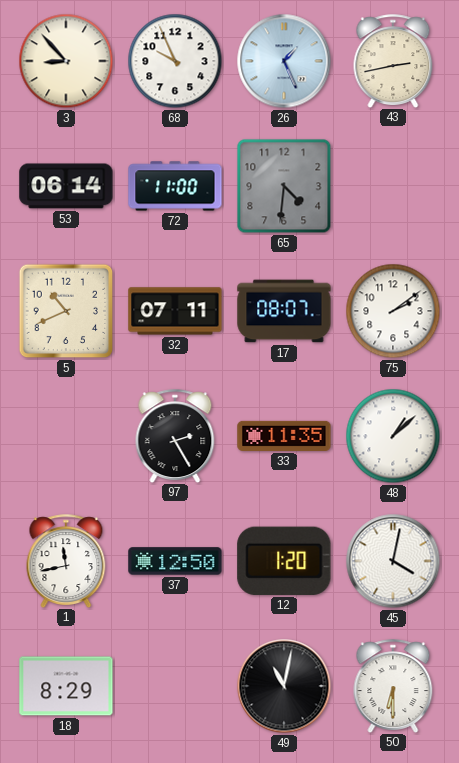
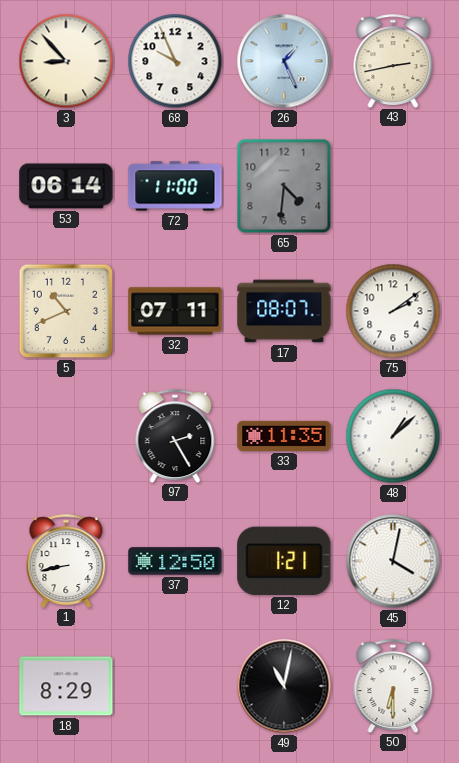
1: 11:43 -> 8:43 (66, 561)
12: 1:20 -> 1:21 (284, 561)
